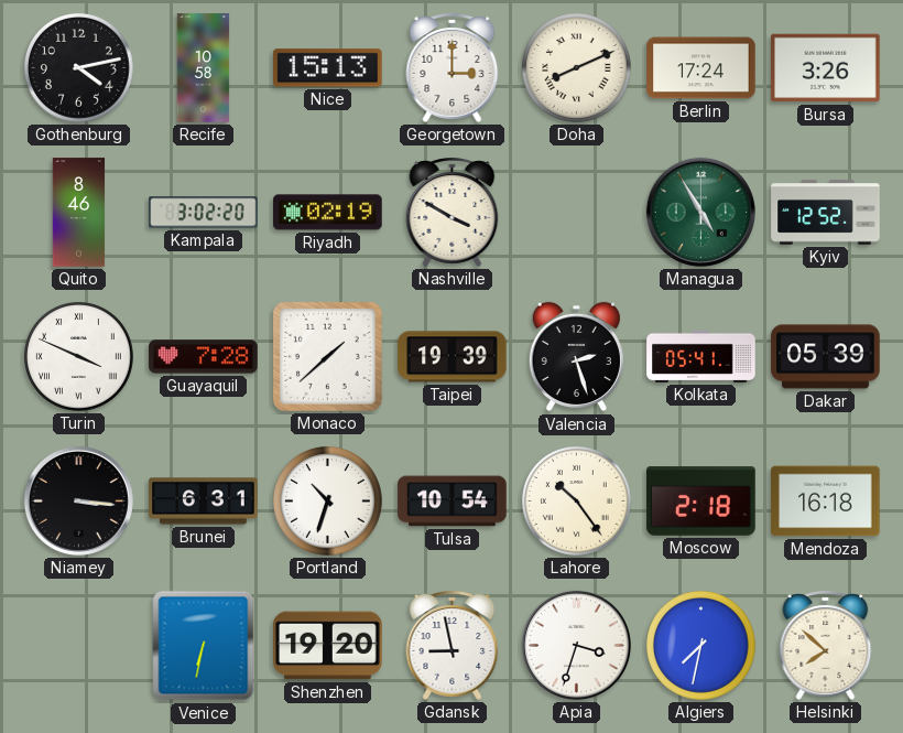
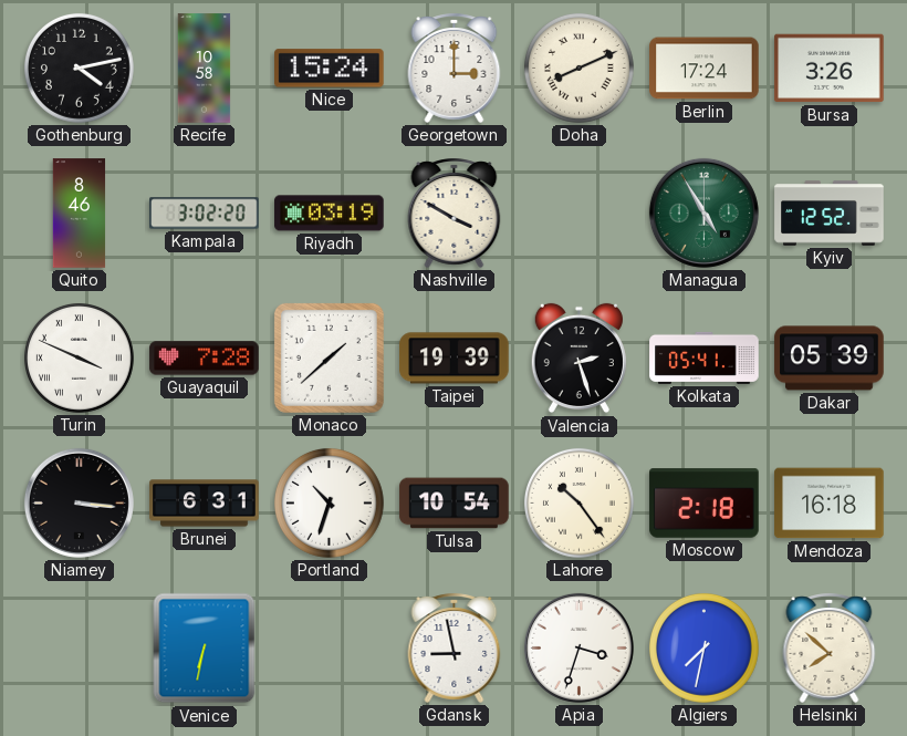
Nice: 15:13 -> 15:24 (330, 69)
Riyadh: 02:19 -> 03:19 (330, 214)
Shenzhen: 19:20 -> none (328, 646)
